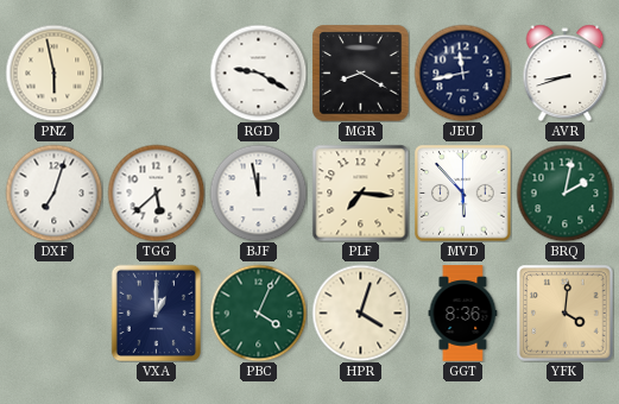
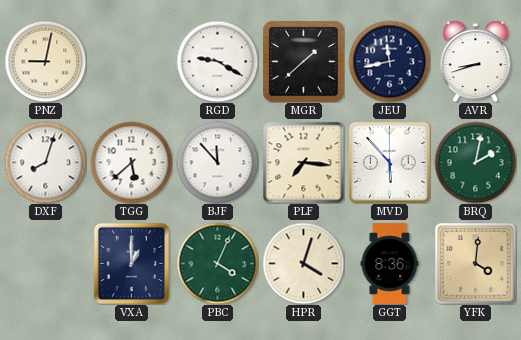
PNZ: 5:58 -> 9:02 (45, 61)
MGR: 8:20 -> 1:38 (303, 61)
DXF: 7:03 -> 8:03 (45, 162)
BJF: 11:58 -> 11:53 (217, 162)
